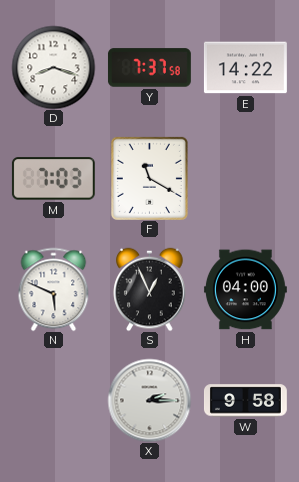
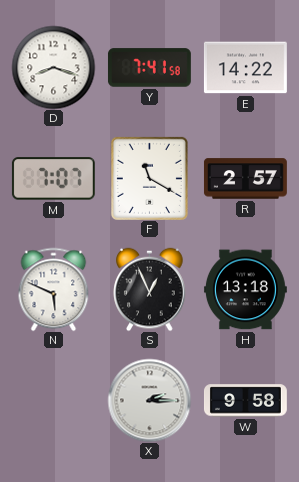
Y: 7:37 -> 7:41 (149, 68)
M: 7:03 -> 7:07 (53, 179)
R: none -> 2:57 (245, 179)
H: 04:00 -> 13:18 (245, 290)
